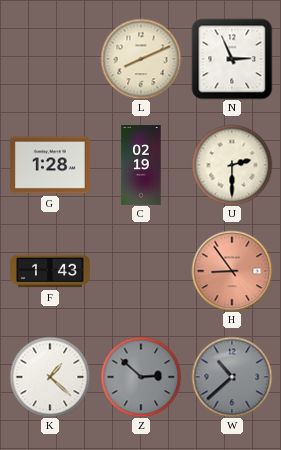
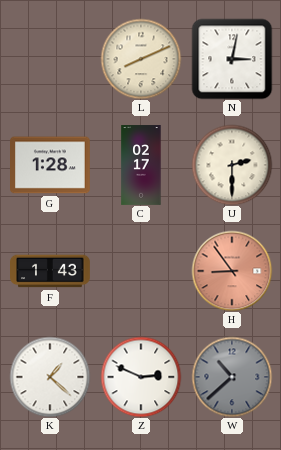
N: 2:56 -> 3:02 (232, 59)
C: 02:19 -> 02:17 (141, 165)
Z: 2:52 -> 2:49 (141, 377)
Z dial: grey -> white (141, 377)
